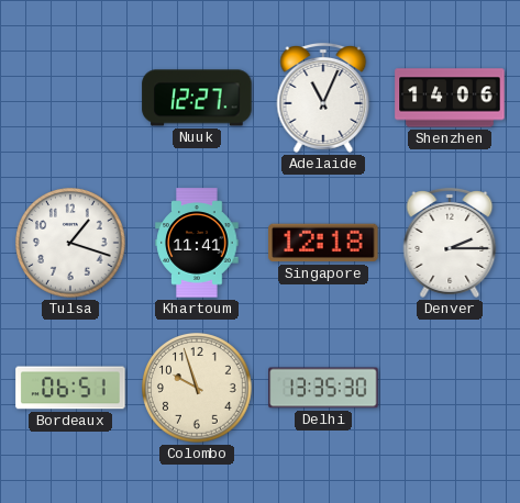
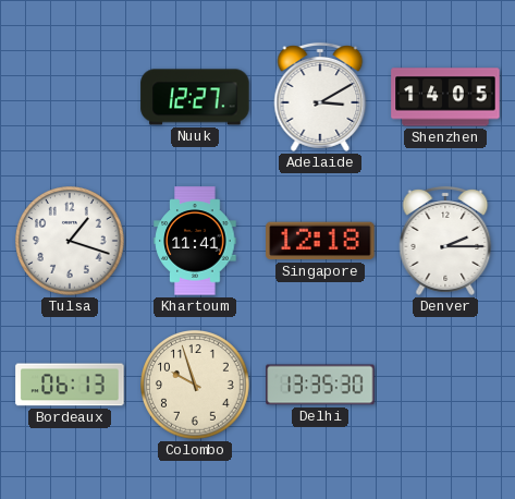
Adelaide: 11:04 -> 3:10 (320, 97)
Shenzhen: 14:06 -> 14:05 (445, 97)
Bordeaux: 06:51 -> 06:13 (70, 385)
